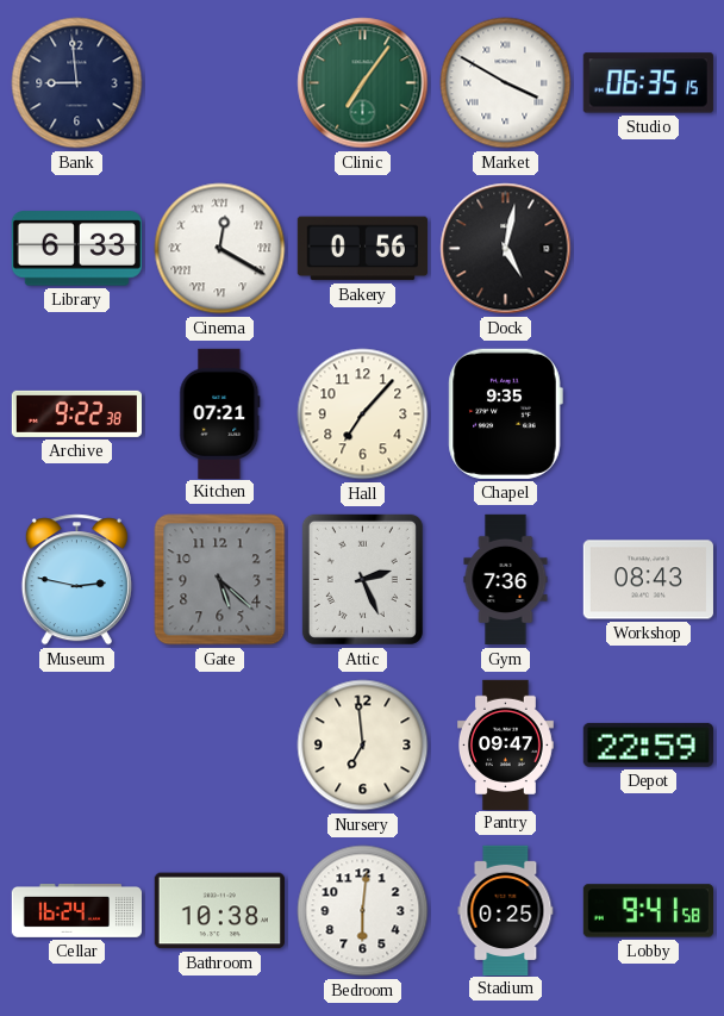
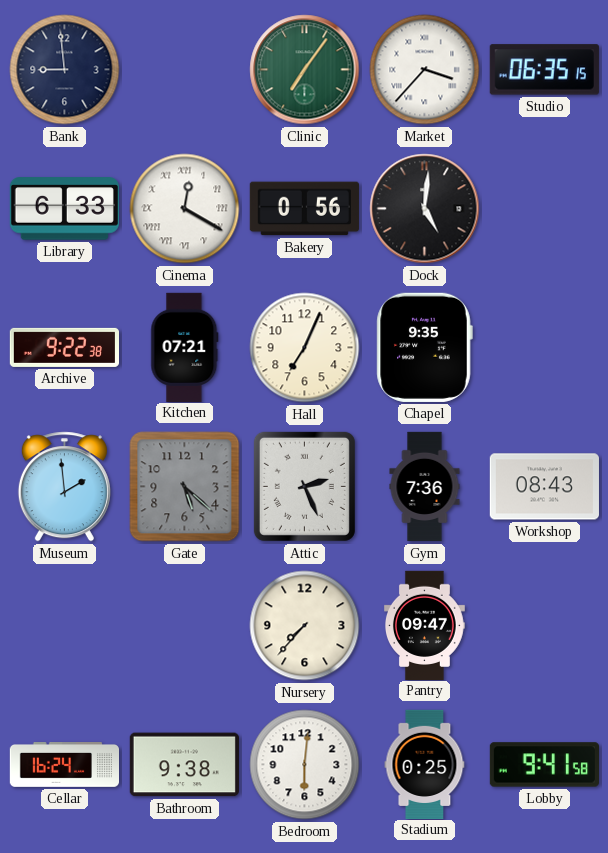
Market: 3:50 -> 3:37 (425, 70)
Dock: 5:02 -> 5:01 (425, 209)
Hall: 7:07 -> 7:04 (305, 348)
Museum: 2:47 -> 1:59 (64, 487)
Nursery: 6:59 -> 7:37 (305, 626)
Depot: 22:59 -> none (648, 744)
Bathroom: 10:38 -> 9:38 (184, 765)
